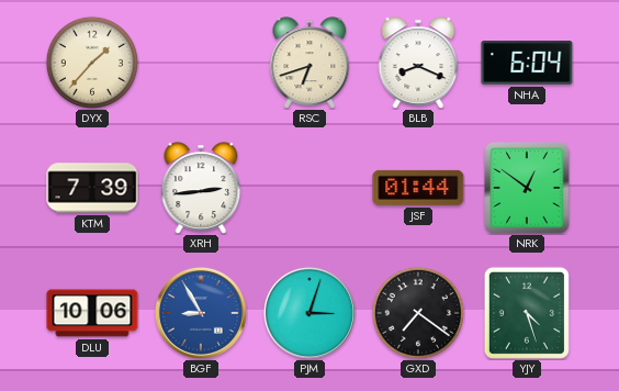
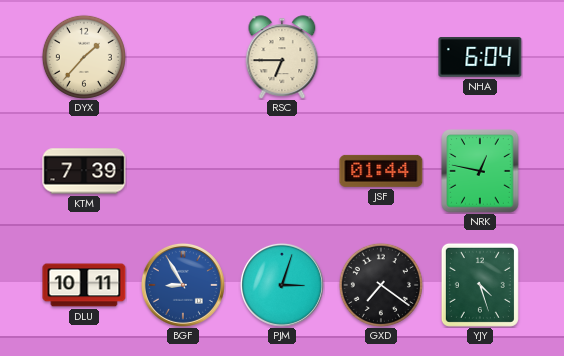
RSC: 6:42 -> 6:45 (282, 57)
BLB: 8:19 -> none (418, 63)
XRH: 2:44 -> none (201, 188)
NRK: 12:51 -> 12:47 (480, 171)
DLU: 10:06 -> 10:11 (84, 285)
